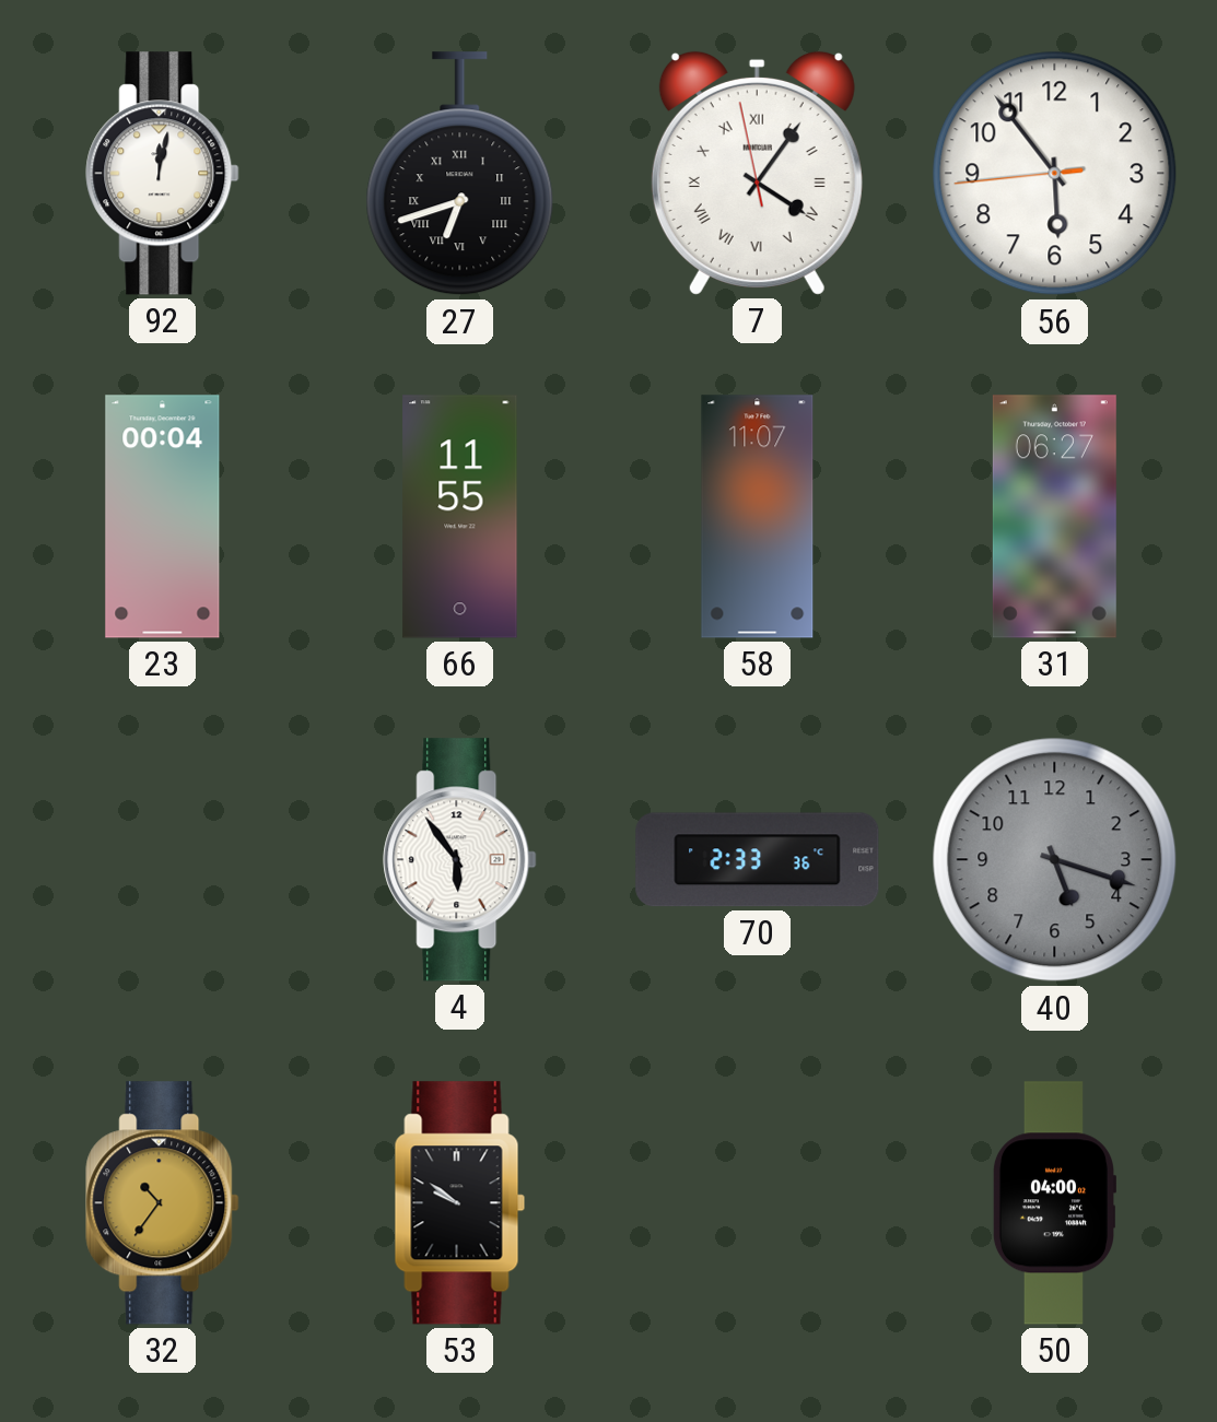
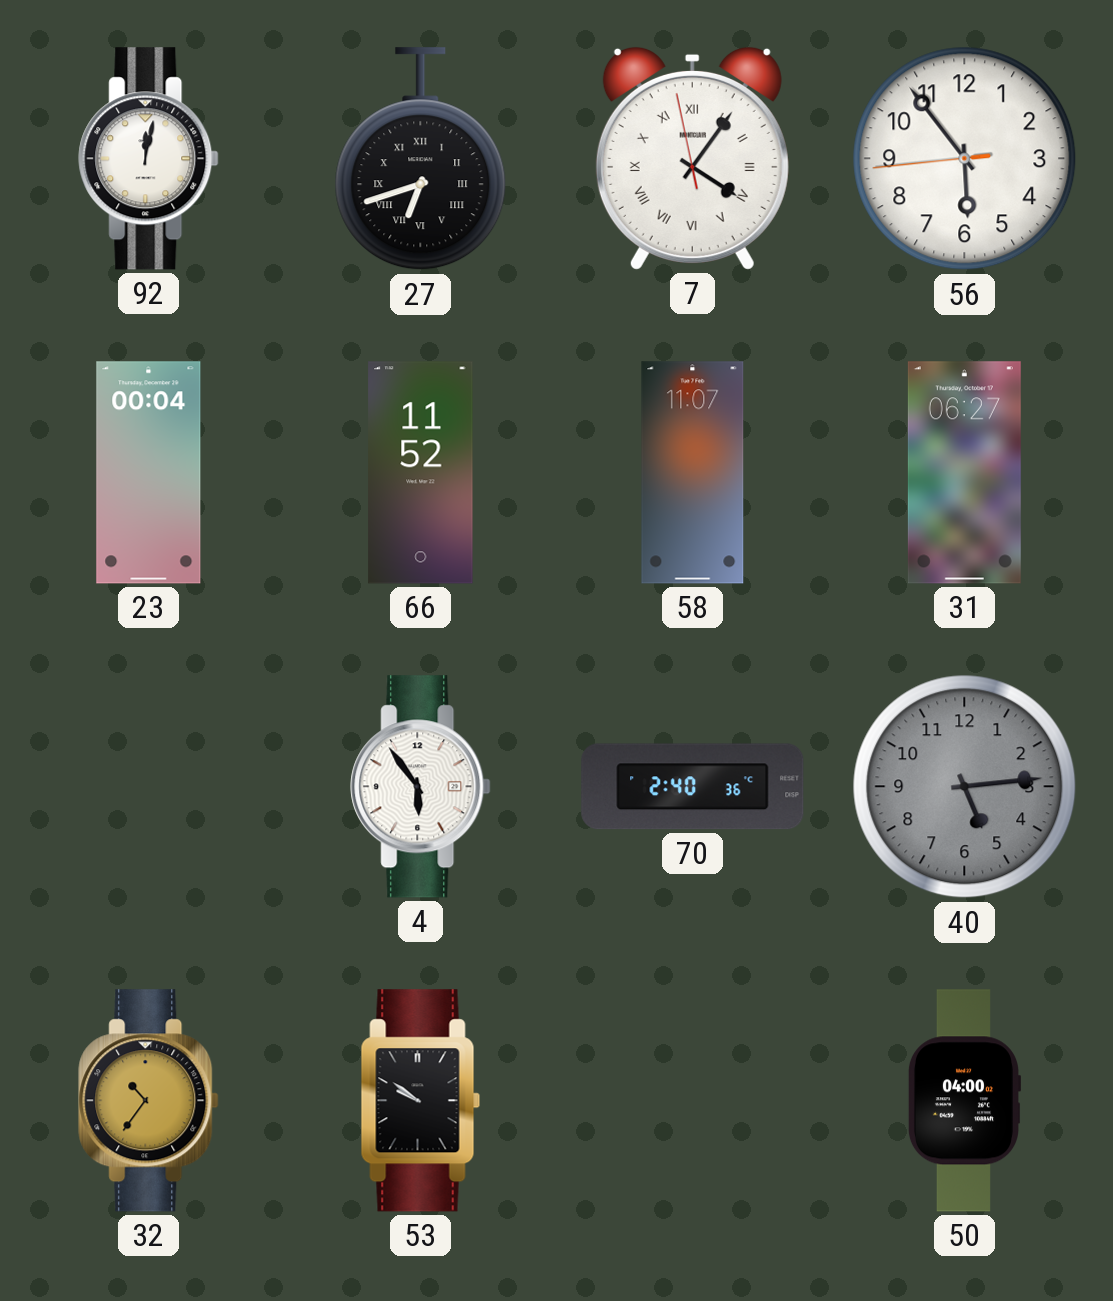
66: 11:55 -> 11:52 (421, 473)
70: 2:33 -> 2:40 (693, 787)
40: 5:18 -> 5:14 (965, 787)
